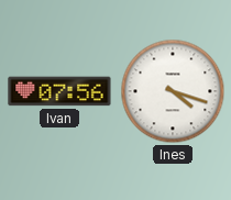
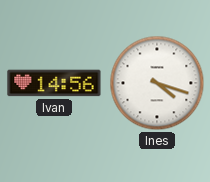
Ivan: 07:56 -> 14:56 (54, 83)
